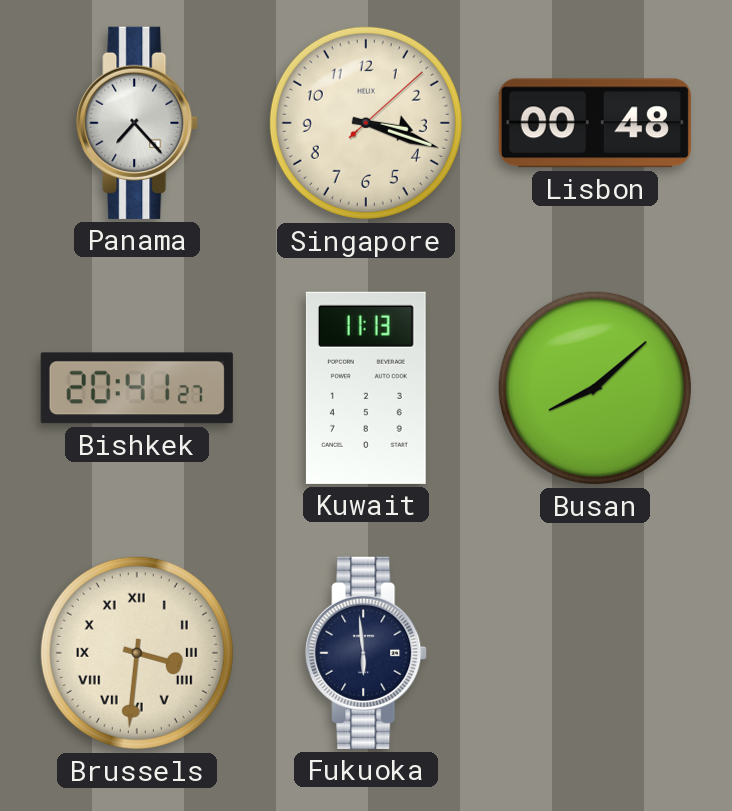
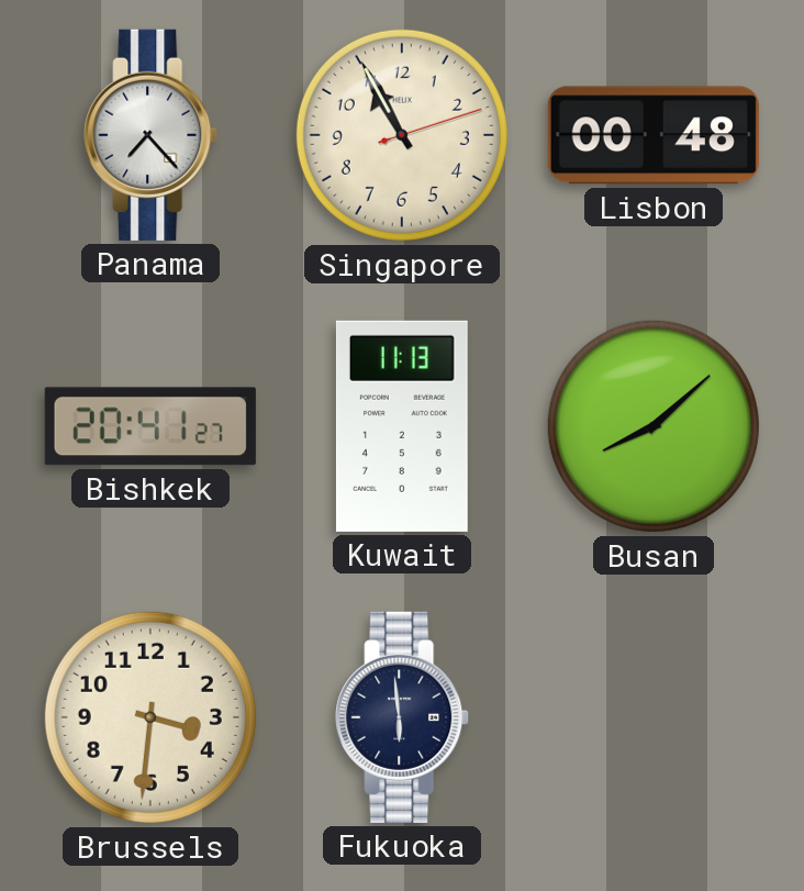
Singapore: 3:18 -> 10:55 (402, 135)
Brussels numerals: Roman -> Arabic (150, 717)
